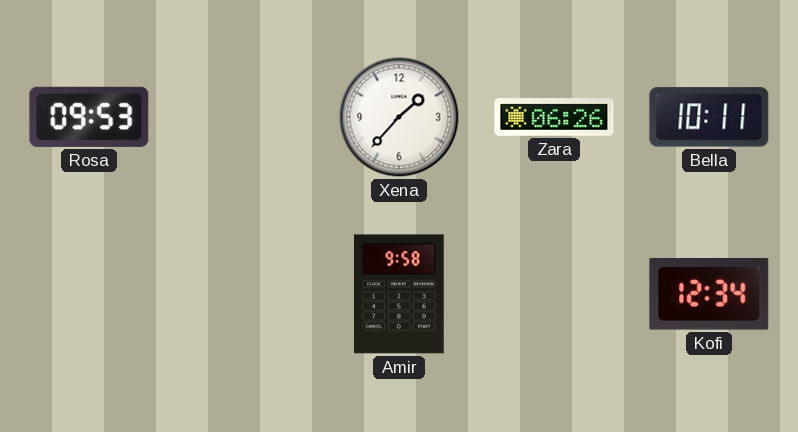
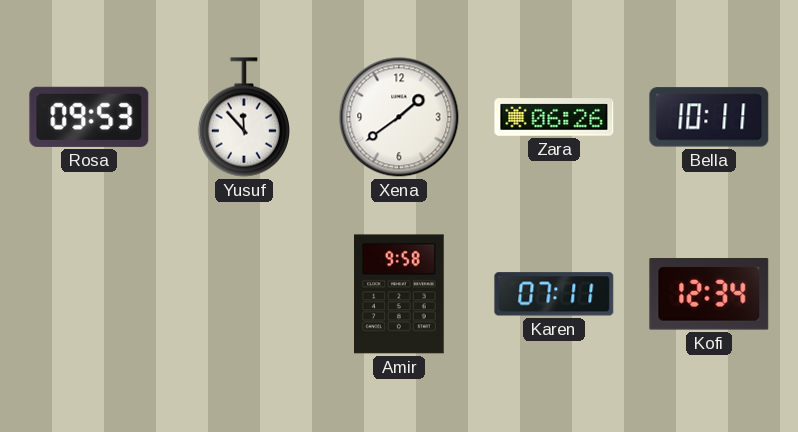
Yusuf: none -> 11:53 (243, 117)
Xena: 1:37 -> 1:39 (399, 117)
Karen: none -> 07:11 (554, 294)
